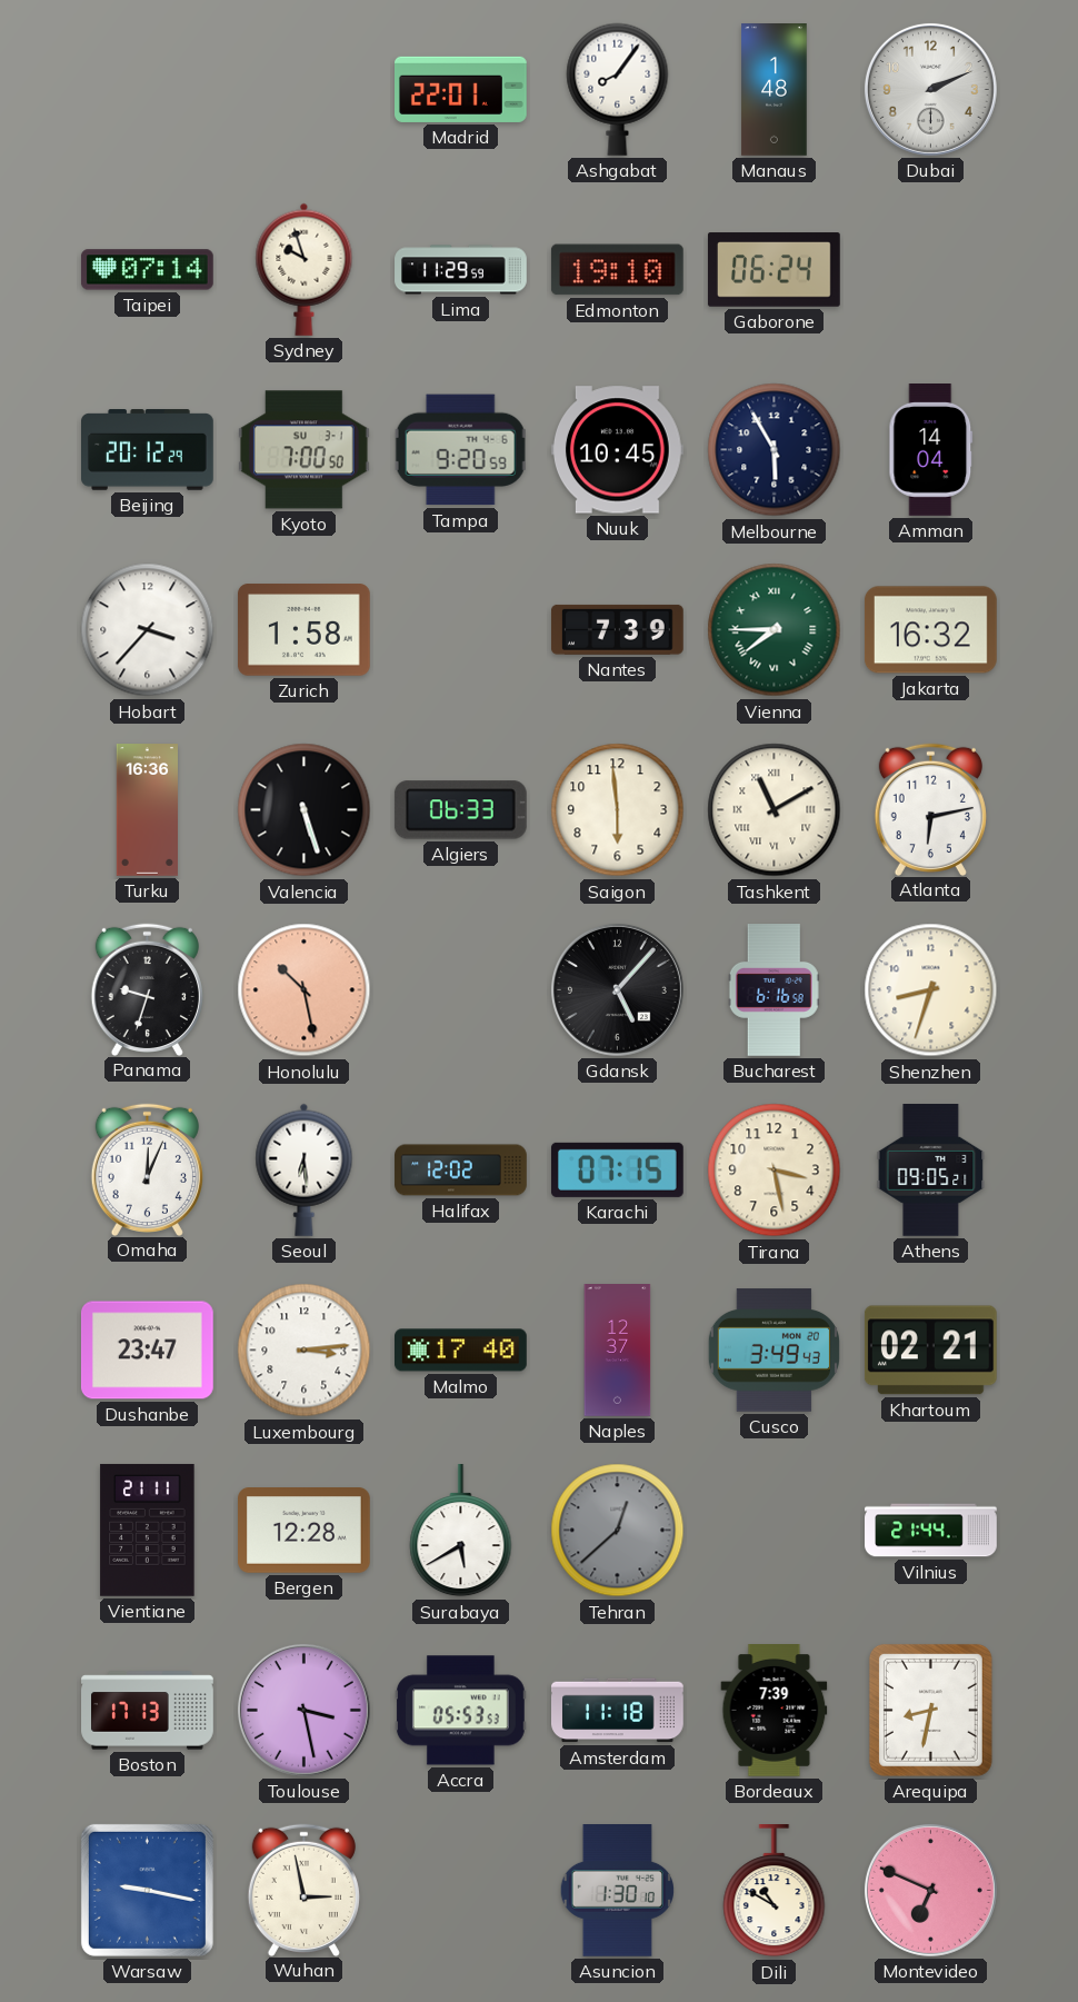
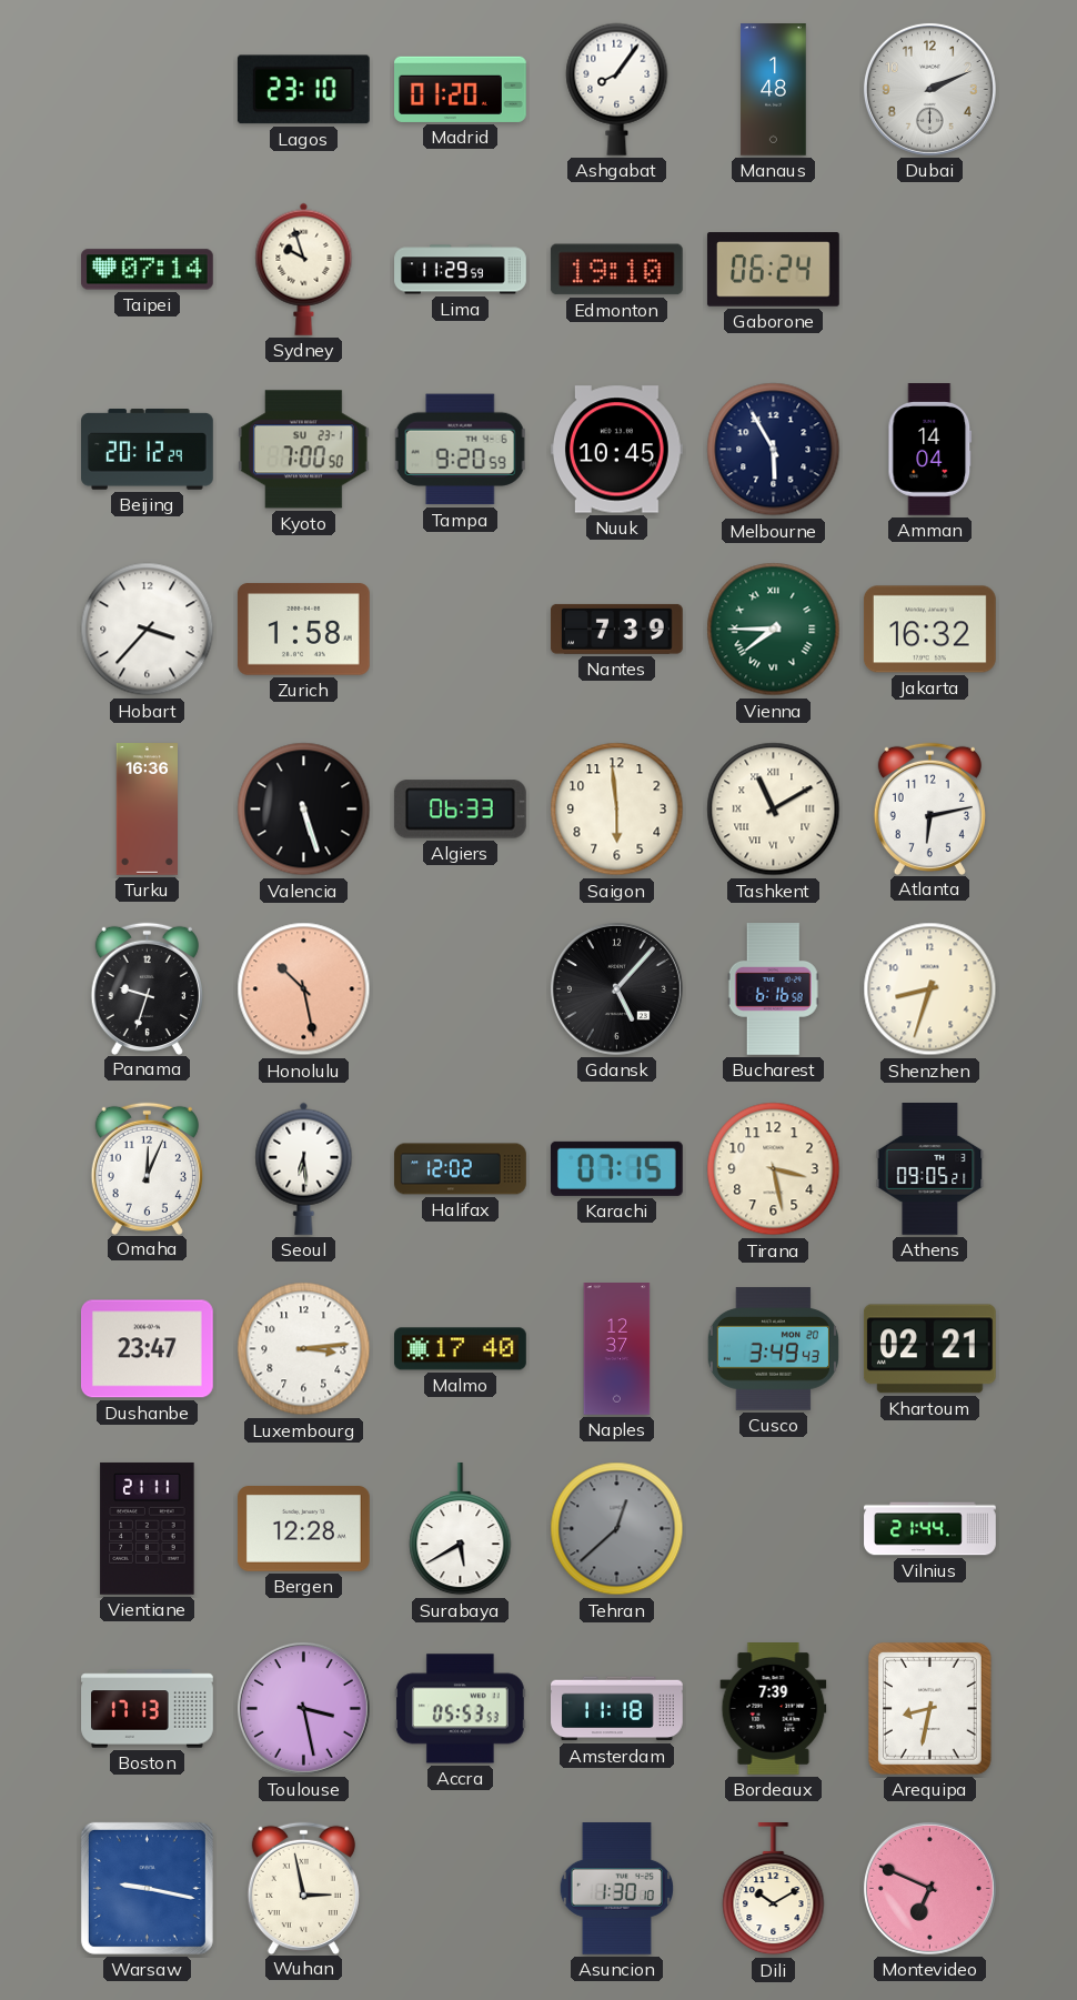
Lagos: none -> 23:10 (303, 90)
Madrid: 22:01 -> 01:20 (461, 89)
Kyoto date: SU 3-1 -> SU 23-1 (303, 450)
Dili: 10:50 -> 10:10 (774, 1890)
